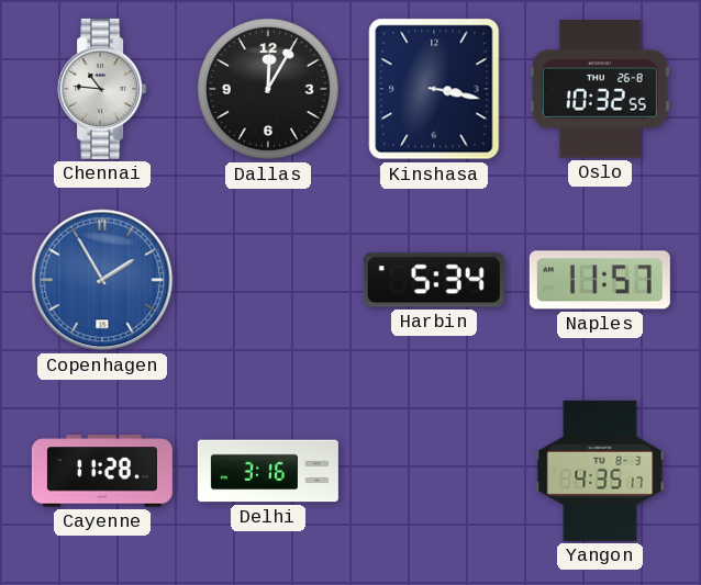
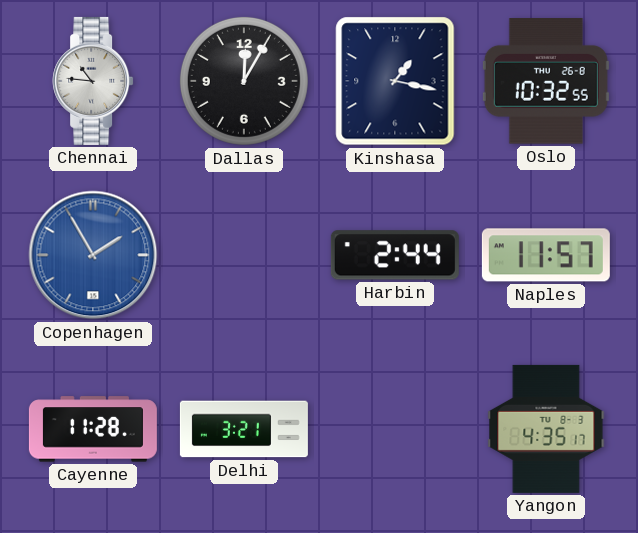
Kinshasa: 3:17 -> 1:17 (395, 81)
Harbin: 5:34 -> 2:44 (395, 255)
Delhi: 3:16 -> 3:21 (244, 429)
